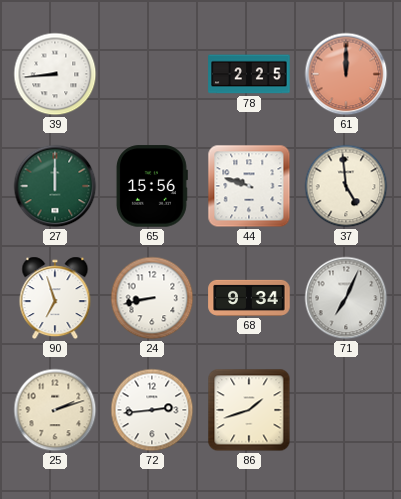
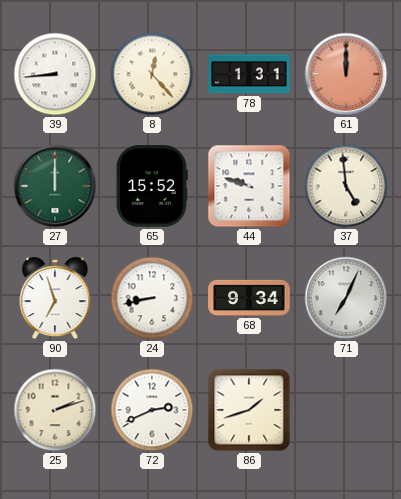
8: none -> 12:23 (152, 74)
78: 2:25 -> 1:31 (249, 74)
65: 15:56 -> 15:52 (151, 186)
72: 2:44 -> 2:41 (152, 410)
